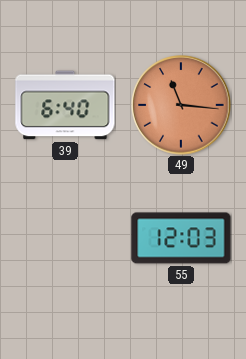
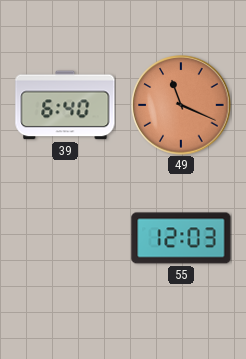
49: 11:16 -> 11:19 (181, 105)
